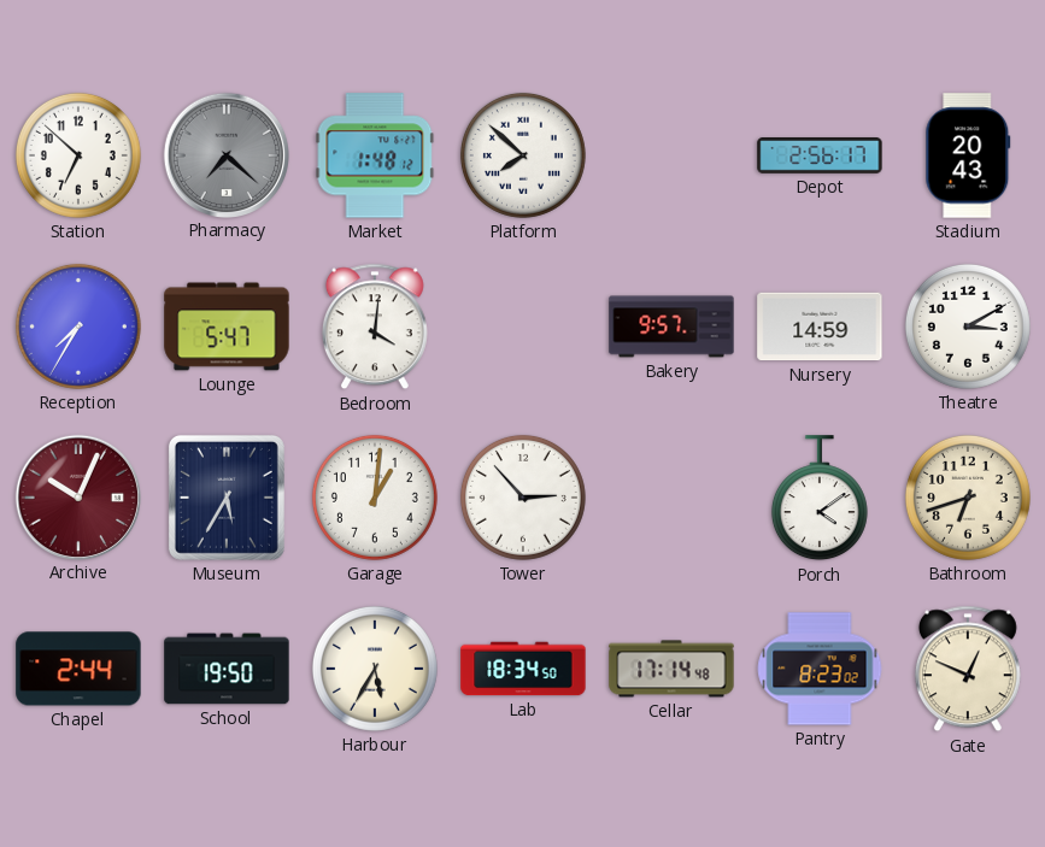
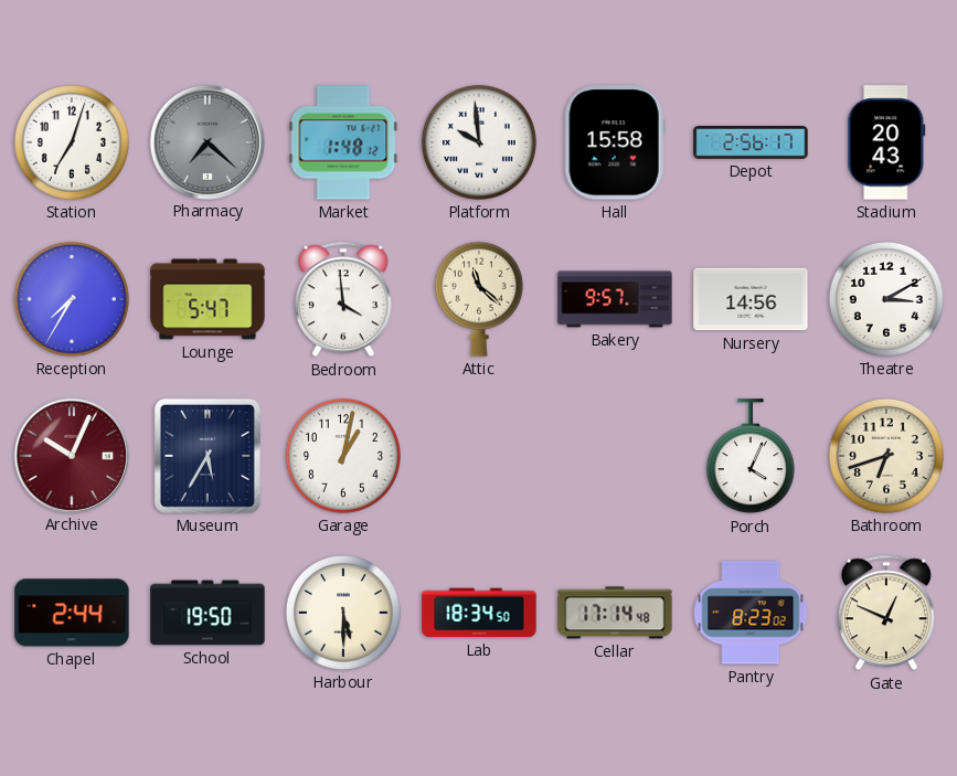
Station: 6:52 -> 7:03 (72, 142)
Platform: 7:52 -> 9:59 (479, 142)
Hall: none -> 15:58 (615, 142)
Bedroom: 4:01 -> 3:59 (343, 299)
Attic: none -> 11:22 (479, 299)
Nursery: 14:59 -> 14:56 (751, 299)
Garage: 1:01 -> 1:02 (343, 456)
Tower: 2:53 -> none (523, 498)
Porch: 4:09 -> 4:04 (751, 457)
Harbour: 5:35 -> 5:30 (343, 613)
